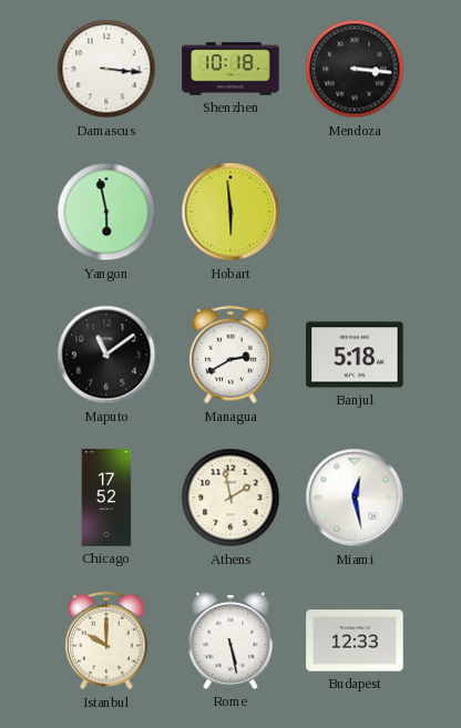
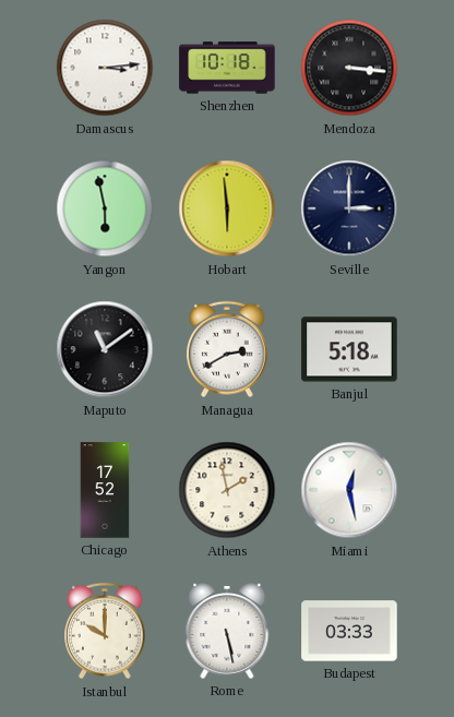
Damascus: 3:16 -> 3:14 (105, 68)
Seville: none -> 3:00 (349, 208)
Budapest: 12:33 -> 03:33 (349, 631)
